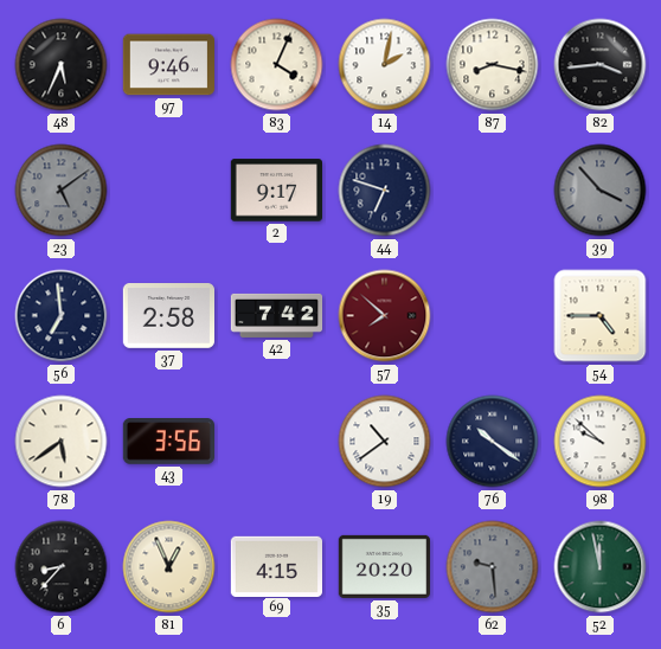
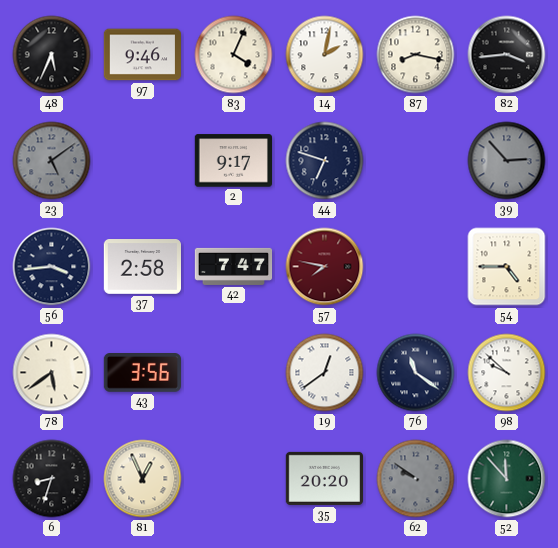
39: 3:53 -> 2:53 (507, 161)
56: 6:59 -> 3:44 (52, 267)
42: 7:42 -> 7:47 (234, 266)
57: 7:52 -> 7:47 (325, 267)
19: 10:39 -> 12:39 (325, 373)
76: 10:21 -> 11:21 (416, 373)
6: 8:37 -> 8:33 (52, 479)
69: 4:15 -> none (276, 566)
62: 9:29 -> 9:51 (416, 479)
52: 11:58 -> 11:53 (507, 479)
